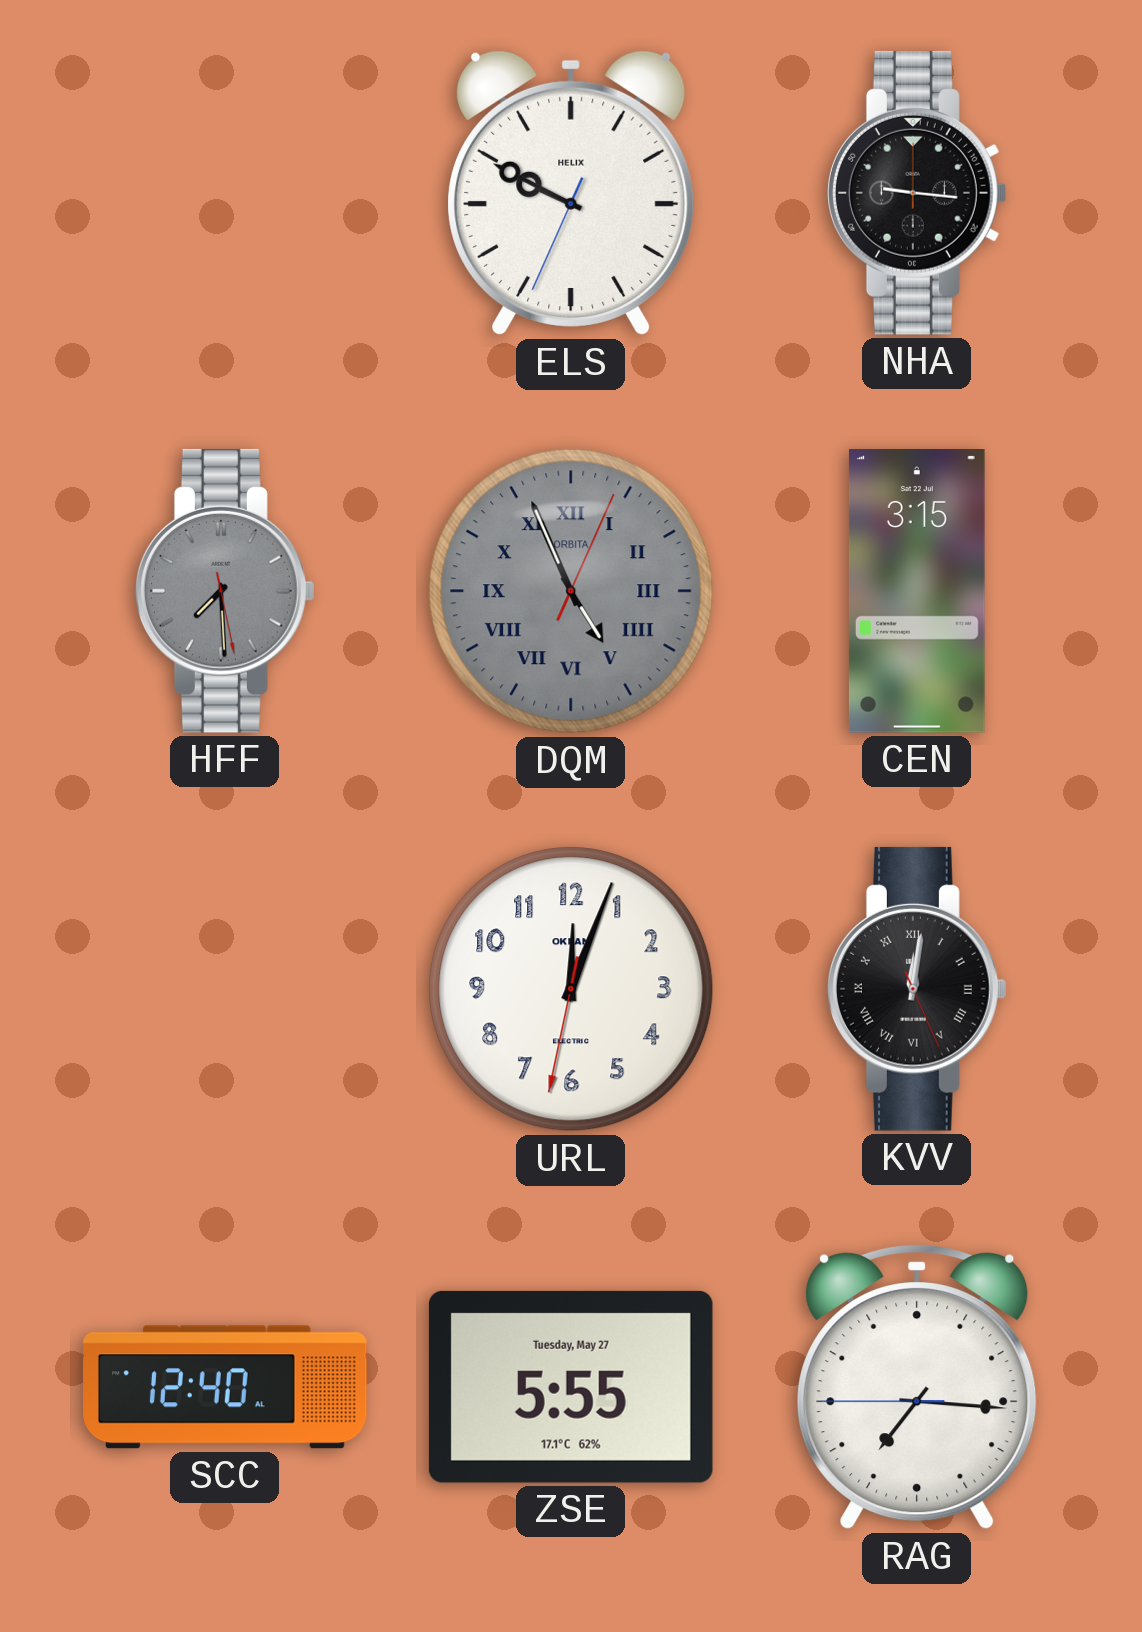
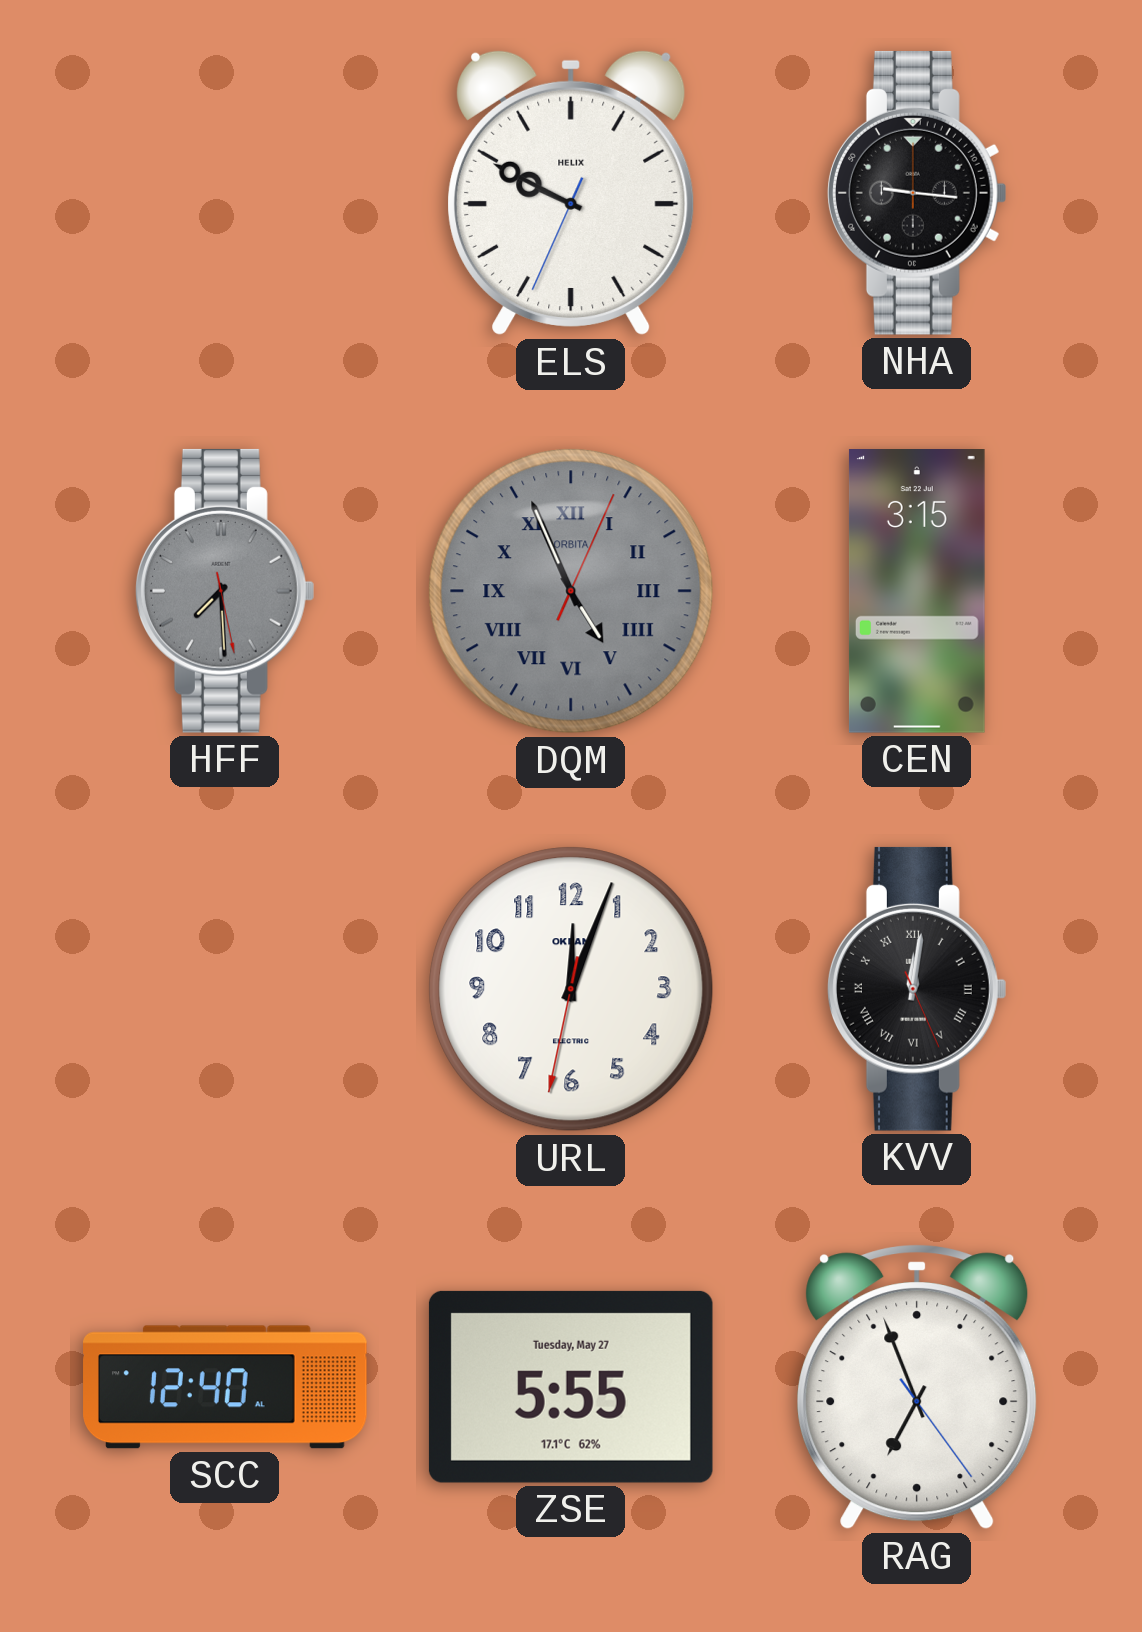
RAG: 7:15 -> 6:56 (917, 1387)
